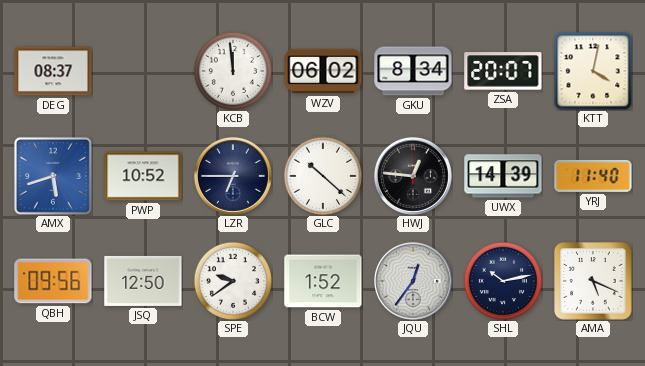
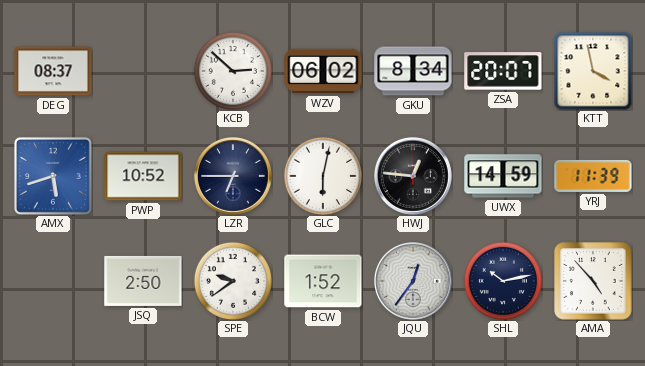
KCB: 11:59 -> 2:52 (232, 70)
KTT: 4:02 -> 3:58 (593, 71)
GLC: 10:22 -> 6:02 (322, 175)
UWX: 14:39 -> 14:59 (503, 176)
YRJ: 11:40 -> 11:39 (593, 176)
QBH: 09:56 -> none (53, 281)
JSQ: 12:50 -> 2:50 (143, 281)
AMA: 5:19 -> 4:53 (593, 281)
